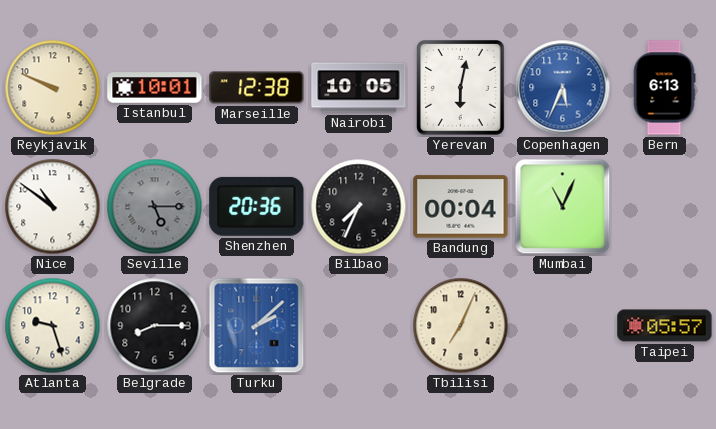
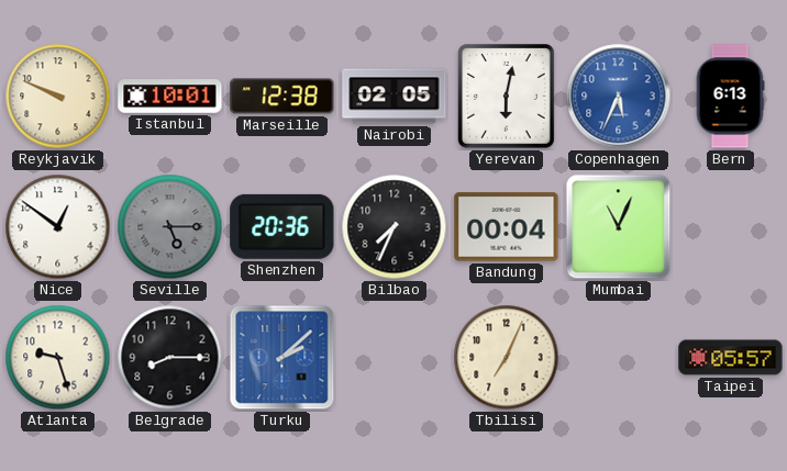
Nairobi: 10:05 -> 02:05 (395, 97)
Nice: 10:51 -> 12:51 (58, 227)
